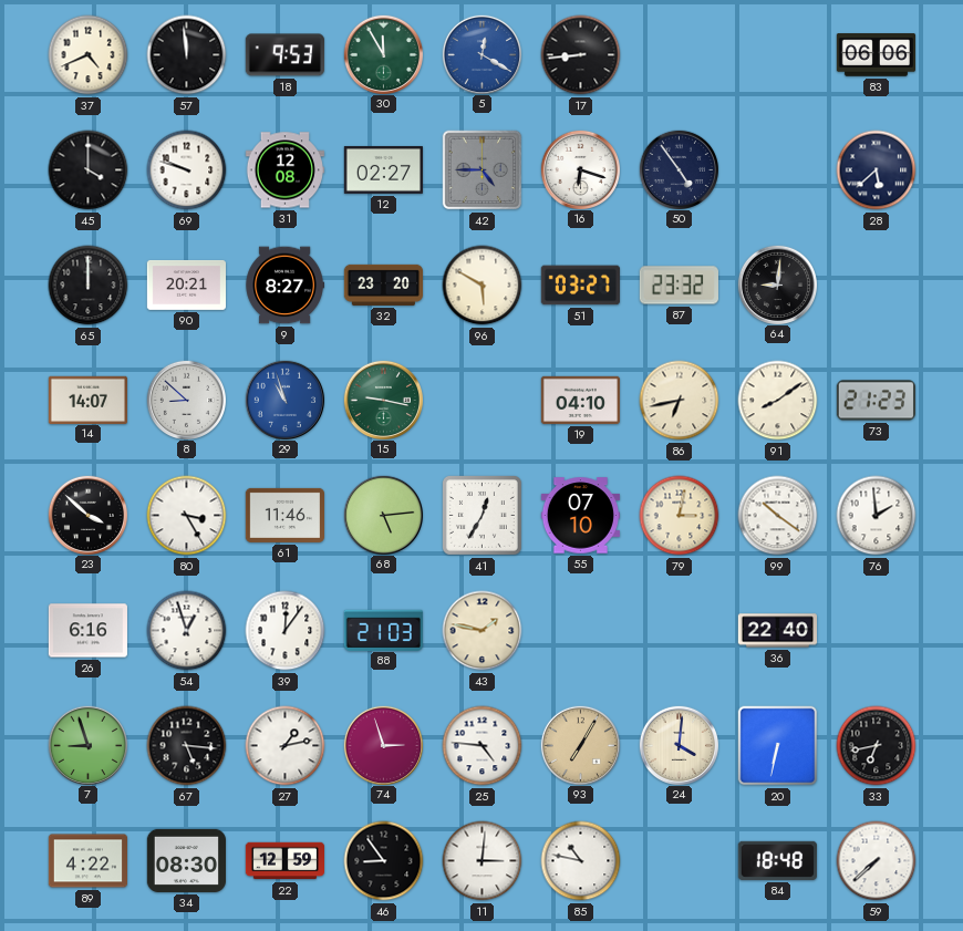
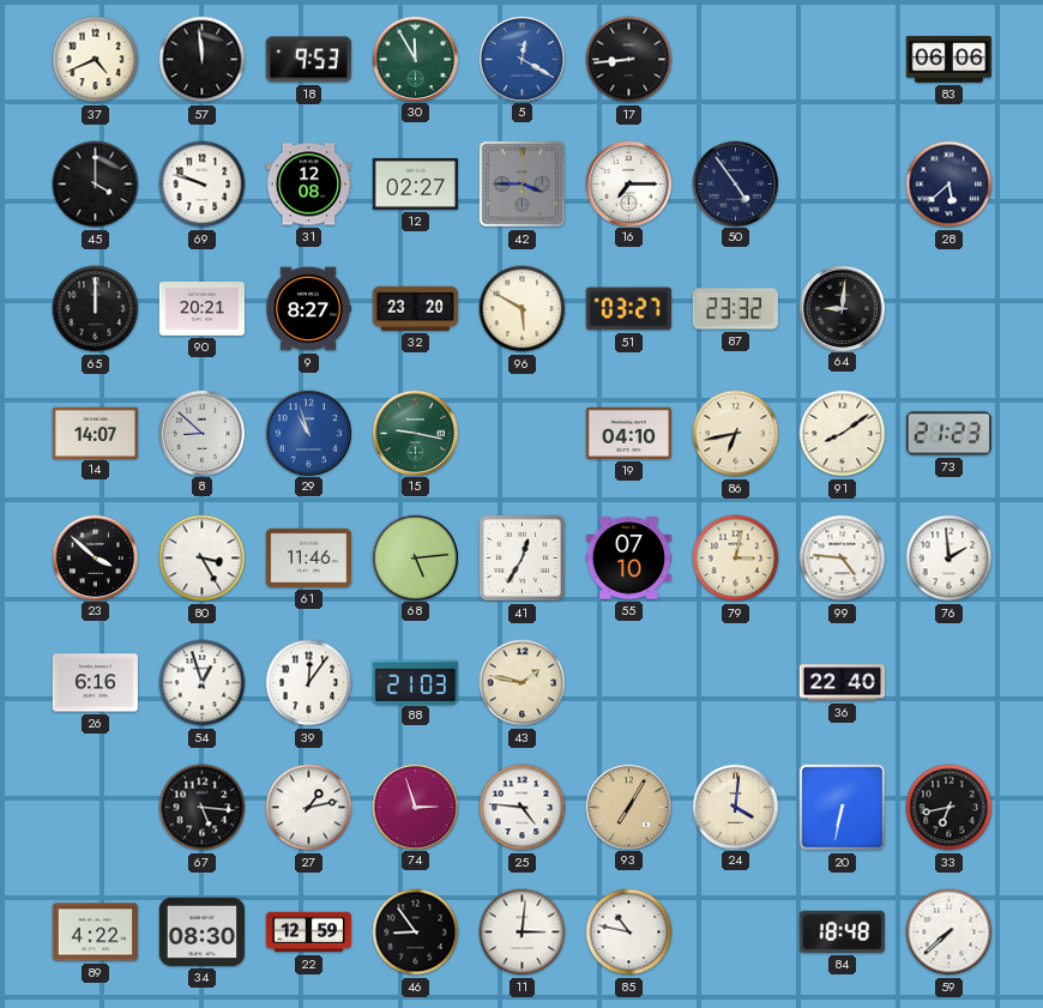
42: 4:45 -> 3:45 (523, 185)
16: 6:18 -> 7:15 (628, 183)
99: 10:21 -> 4:46 (843, 559)
7: 8:57 -> none (87, 745)
